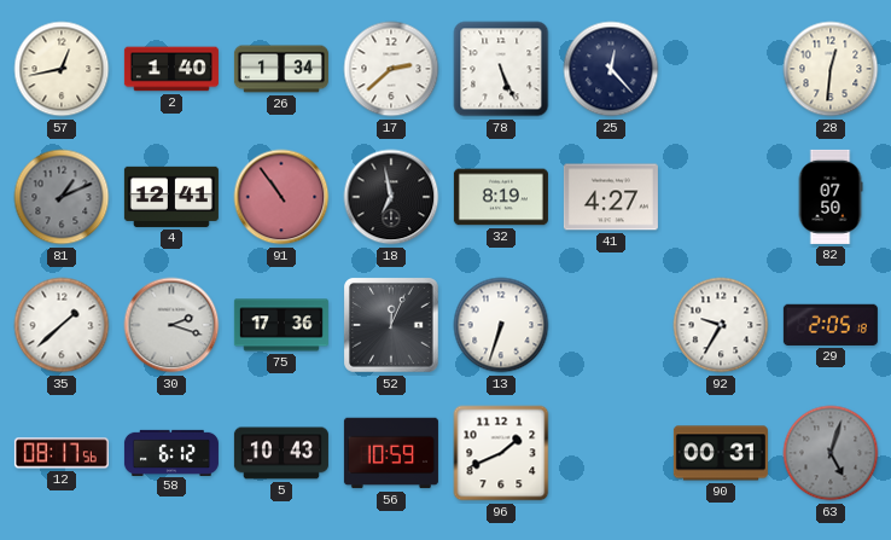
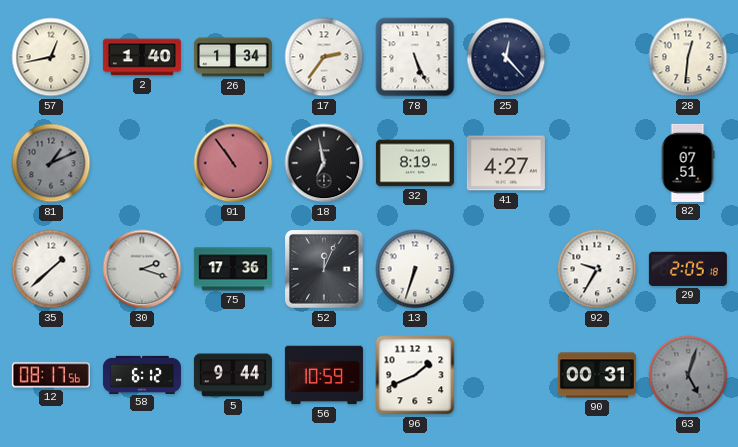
17: 2:38 -> 2:36 (324, 57)
4: 12:41 -> none (171, 197)
82: 07:50 -> 07:51 (688, 163)
5: 10:43 -> 9:44 (233, 375)
